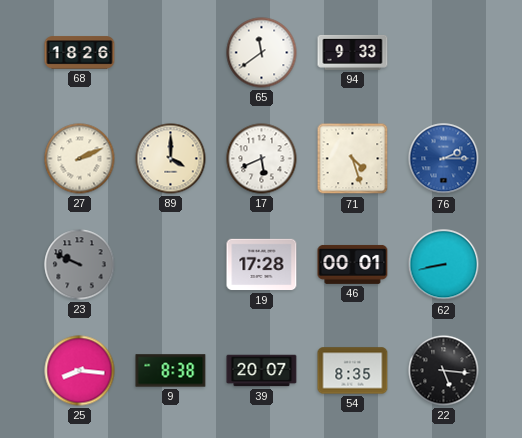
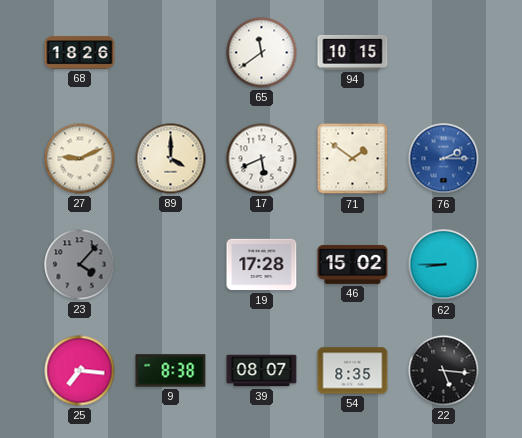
94: 9:33 -> 10:15 (353, 52)
27: 2:11 -> 9:11 (80, 159)
71: 4:27 -> 1:51 (353, 159)
23: 9:49 -> 4:07 (80, 265)
46: 00:01 -> 15:02 (353, 264)
62: 8:43 -> 8:45 (444, 265)
25: 8:16 -> 7:16 (80, 371)
39: 20:07 -> 08:07 (262, 371)
